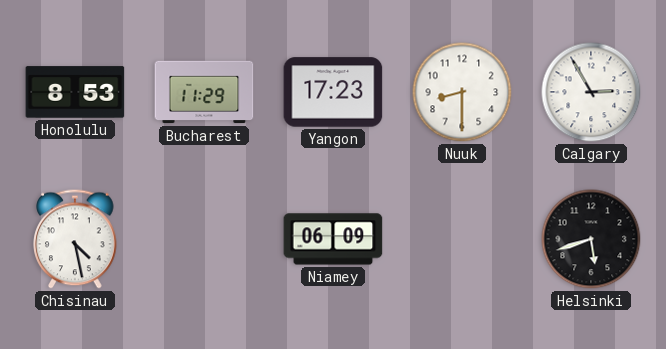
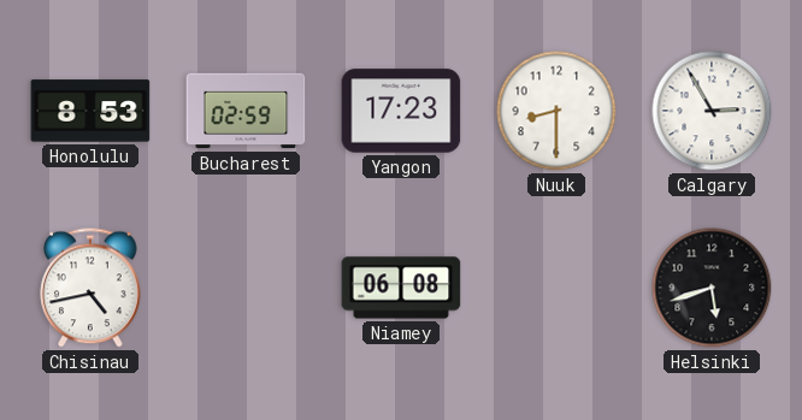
Bucharest: 11:29 -> 02:59 (246, 111)
Chisinau: 4:28 -> 4:43 (90, 288)
Niamey: 06:09 -> 06:08 (401, 288)
